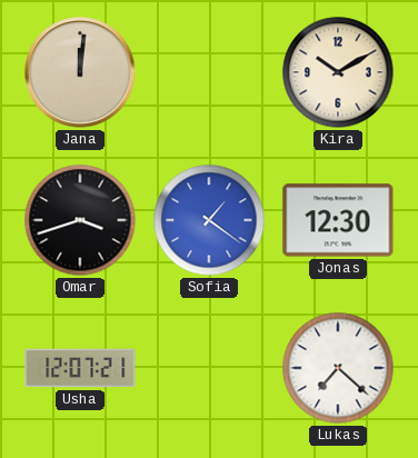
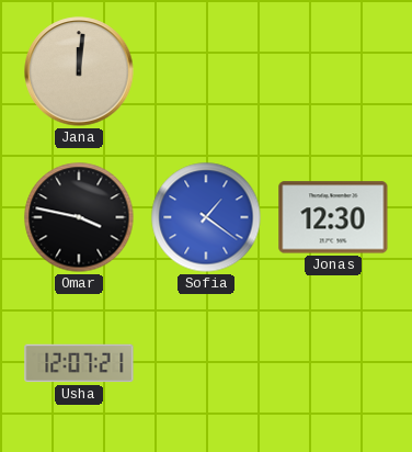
Kira: 10:10 -> none (338, 72)
Omar: 3:42 -> 3:47 (79, 217)
Lukas: 7:22 -> none (338, 368)
